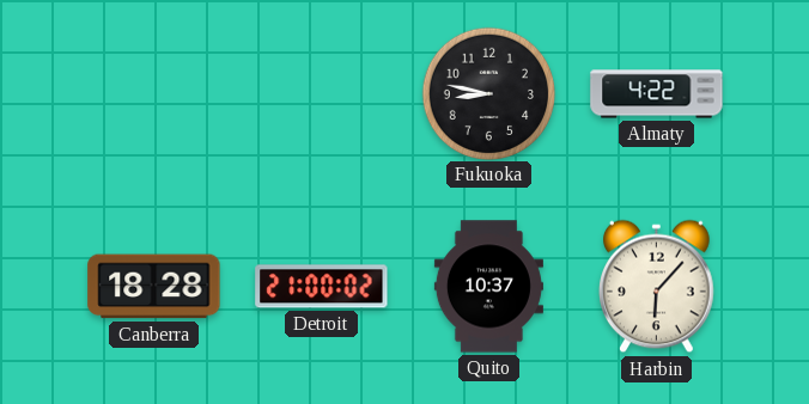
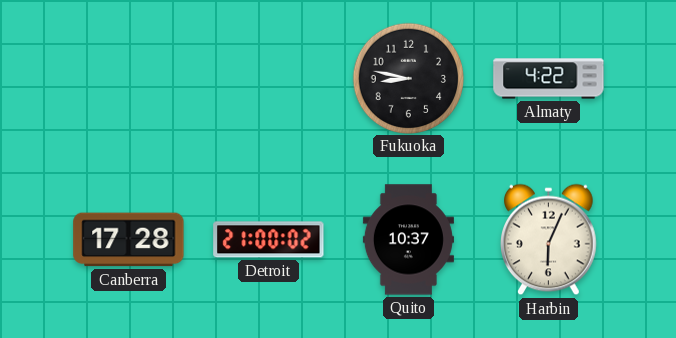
Canberra: 18:28 -> 17:28 (129, 240)
Harbin: 6:07 -> 6:04 (549, 240)
